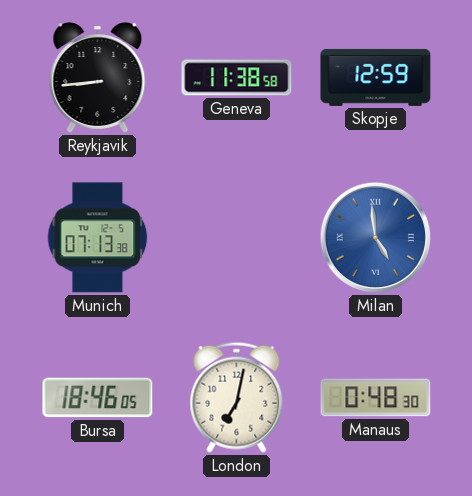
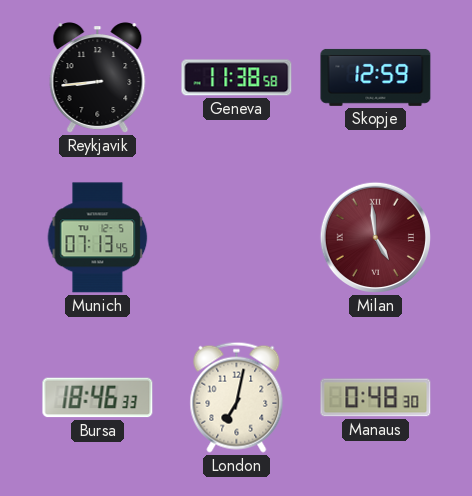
Munich: 07:13:38 -> 07:13:45 (98, 238)
Milan dial: blue -> burgundy (375, 237)
Bursa: 18:46:05 -> 18:46:33 (98, 398)
